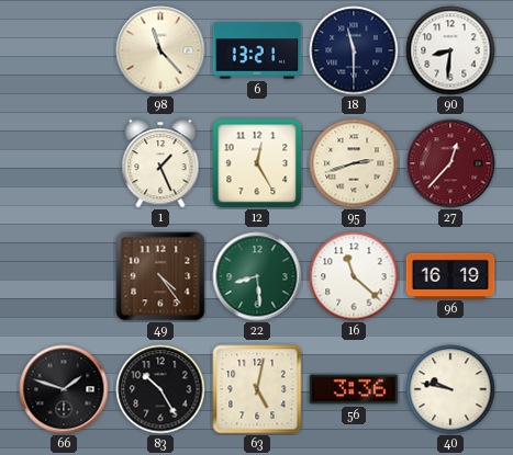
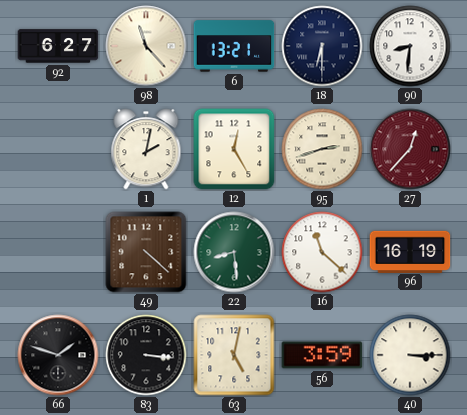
92: none -> 6:27 (58, 46)
18: 11:30 -> 6:30 (322, 46)
1: 1:26 -> 2:02 (146, 149)
49: 4:24 -> 4:22 (146, 252)
83: 10:25 -> 3:16 (146, 355)
56: 3:36 -> 3:59 (322, 355)
40: 9:47 -> 3:15 (410, 355)
